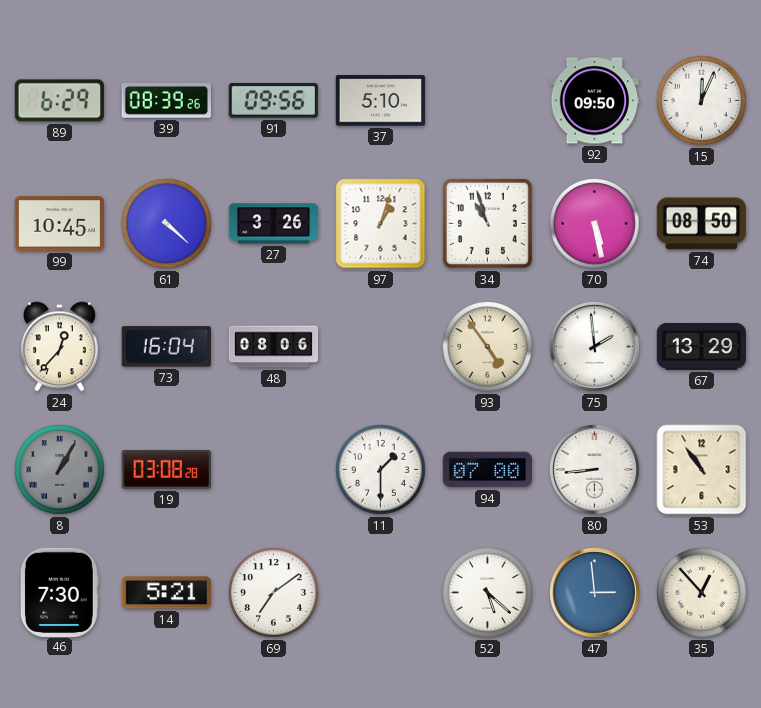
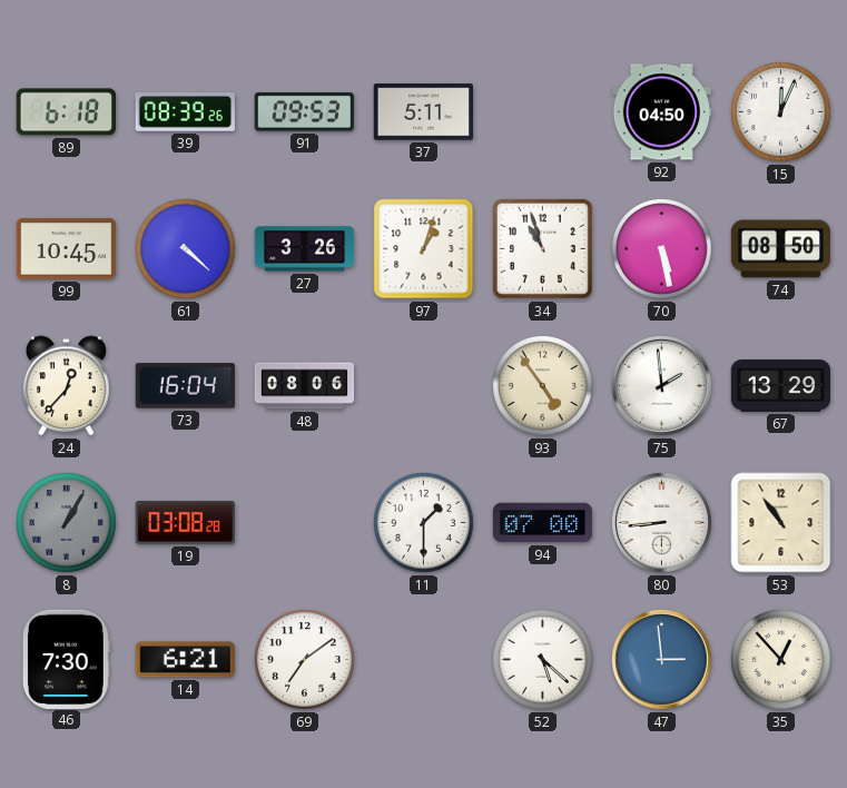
89: 6:29 -> 6:18 (66, 112)
91: 09:56 -> 09:53 (304, 112)
37: 5:10 -> 5:11 (423, 112)
92: 09:50 -> 04:50 (661, 112)
14: 5:21 -> 6:21 (185, 660)
